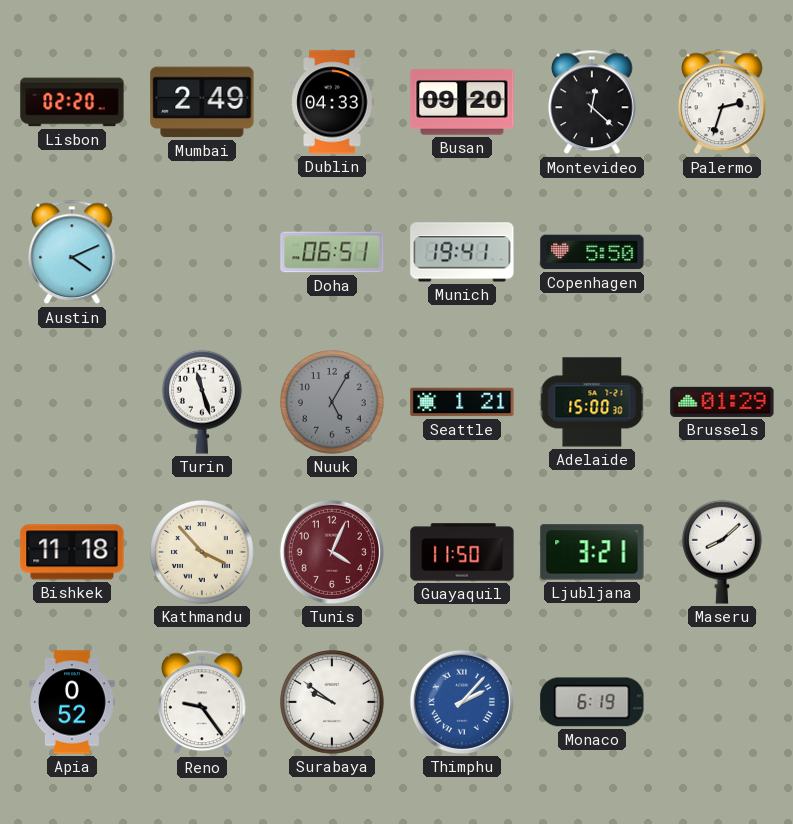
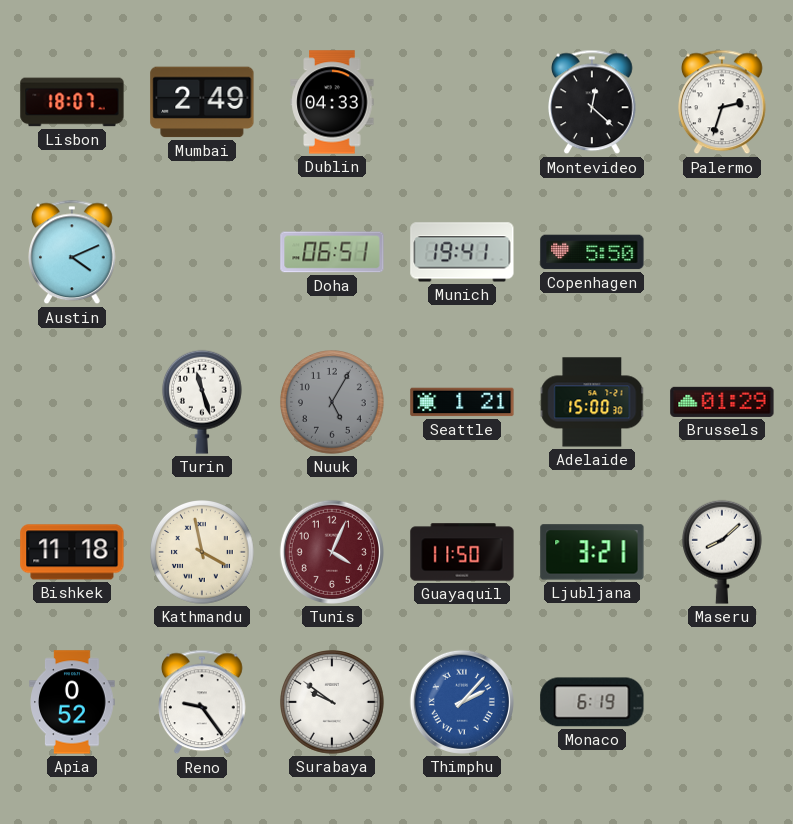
Lisbon: 02:20 -> 18:07 (72, 102)
Busan: 09:20 -> none (462, 102)
Kathmandu: 3:53 -> 3:58 (203, 553)
